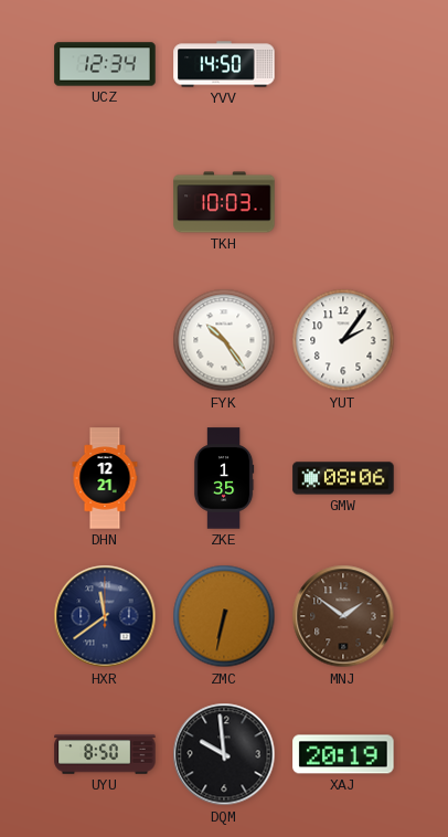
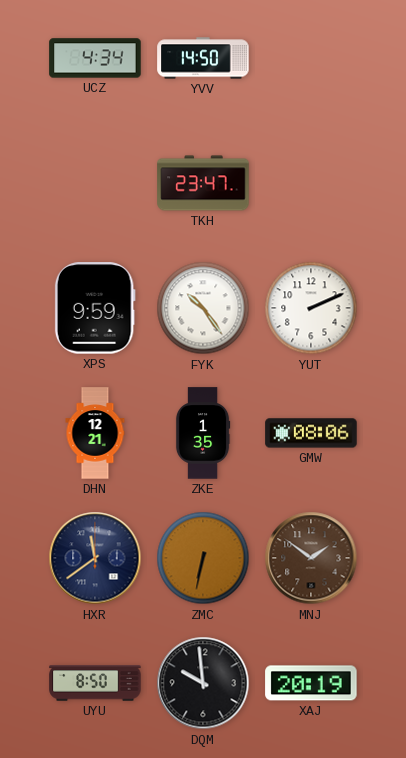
UCZ: 12:34 -> 4:34 (95, 58)
TKH: 10:03 -> 23:47 (203, 183)
XPS: none -> 9:59 (95, 308)
YUT: 2:06 -> 2:11 (311, 308)
